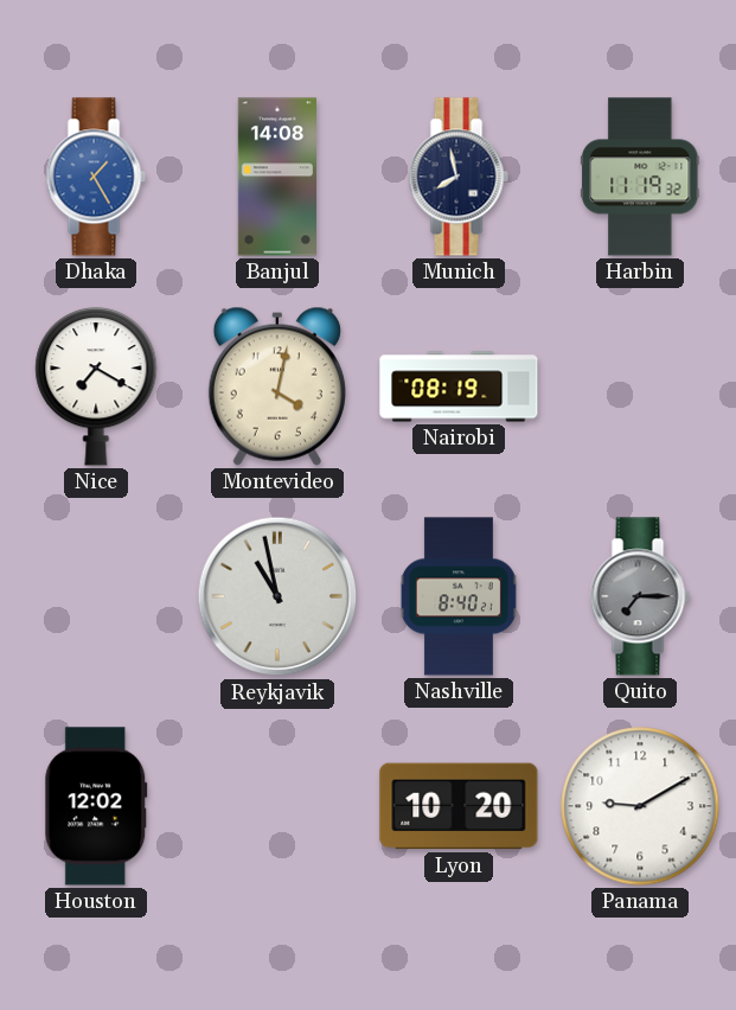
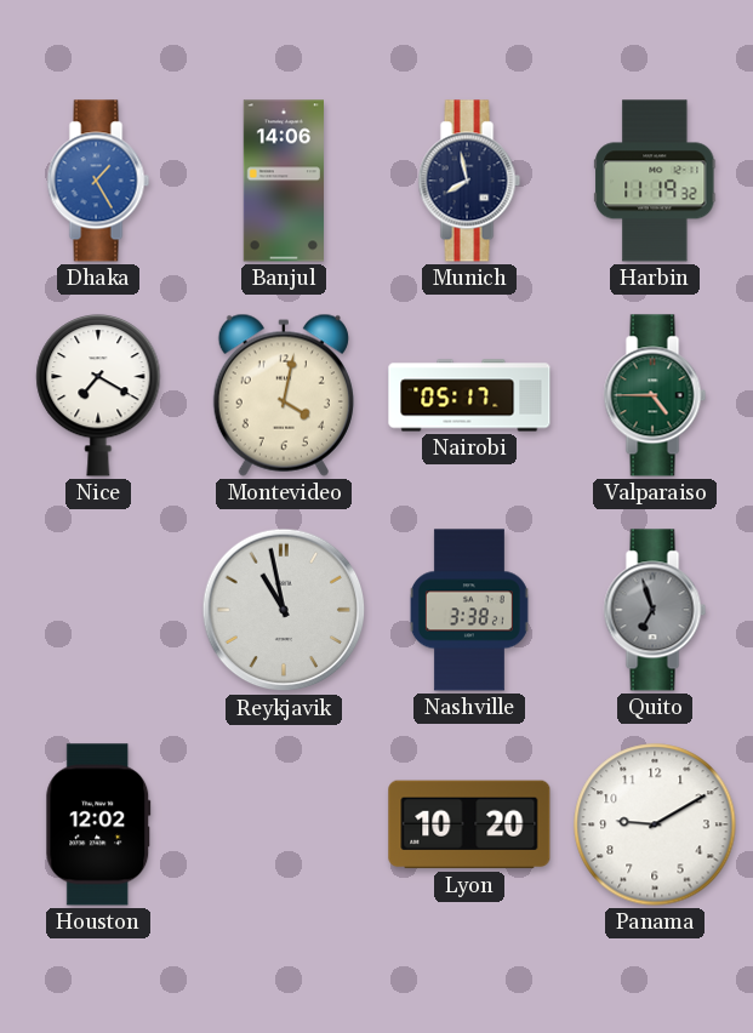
Banjul: 14:08 -> 14:06 (283, 181)
Nairobi: 08:19 -> 05:17 (469, 395)
Valparaiso: none -> 4:45 (655, 395)
Nashville: 8:40 -> 3:38 (469, 610)
Quito: 7:15 -> 6:57 (655, 610)
